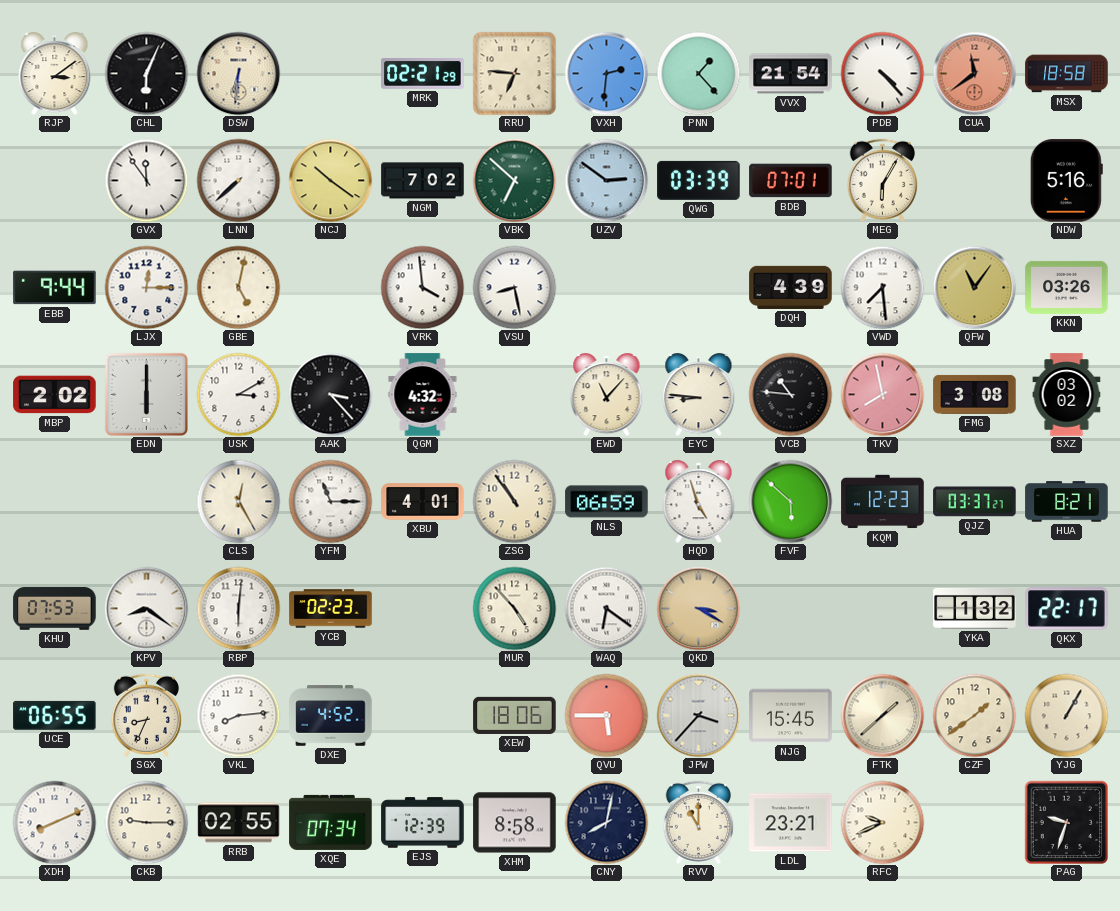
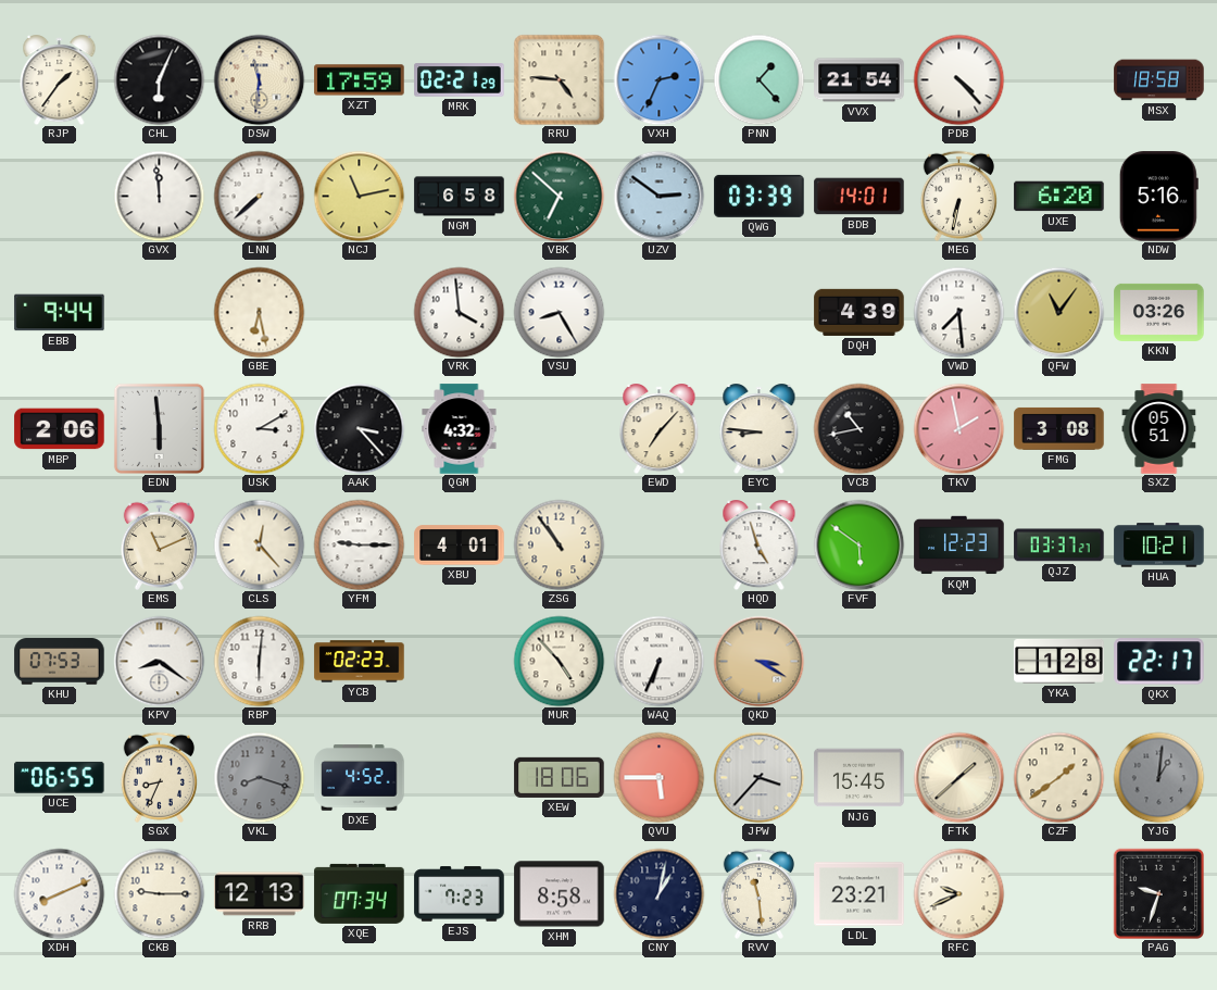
RJP: 3:09 -> 1:36 (60, 80)
DSW: 6:31 -> 11:31 (259, 79)
XZT: none -> 17:59 (360, 80)
RRU: 6:46 -> 4:46 (559, 79)
VXH: 2:31 -> 2:34 (658, 79)
CUA: 11:39 -> none (974, 73)
GVX: 11:54 -> 11:59 (159, 196)
NCJ: 10:21 -> 11:13 (359, 196)
NGM: 7:02 -> 6:58 (460, 197)
BDB: 07:01 -> 14:01 (860, 197)
MEG: 6:05 -> 6:32 (958, 196)
UXE: none -> 6:20 (1059, 197)
LJX: 12:15 -> none (146, 287)
GBE: 5:02 -> 6:28 (259, 312)
VSU: 8:28 -> 8:25 (559, 312)
MBP: 2:02 -> 2:06 (60, 429)
EDN: 6:00 -> 5:59 (159, 428)
EWD: 11:07 -> 7:07 (660, 429)
VCB: 10:46 -> 10:43 (858, 428)
TKV: 7:58 -> 1:58 (958, 428)
SXZ: 03:02 -> 05:51 (1159, 429)
EMS: none -> 11:11 (159, 544)
CLS: 12:25 -> 12:23 (259, 544)
YFM: 11:15 -> 9:15 (359, 544)
NLS: 06:59 -> none (607, 502)
FVF: 5:52 -> 5:51 (858, 544)
HUA: 8:21 -> 10:21 (1159, 546)
WAQ: 6:21 -> 6:34 (658, 661)
YKA: 1:32 -> 1:28 (1059, 661)
VKL: 8:14 -> 8:18 (259, 777)
VKL dial: white -> grey (259, 777)
YJG: 1:05 -> 1:01 (1158, 777)
YJG dial: cream -> grey (1158, 777)
RRB: 02:55 -> 12:13 (260, 894)
EJS: 12:39 -> 7:23 (460, 894)
CNY: 8:02 -> 1:02 (658, 893)
RVV: 11:00 -> 11:29 (758, 893)
